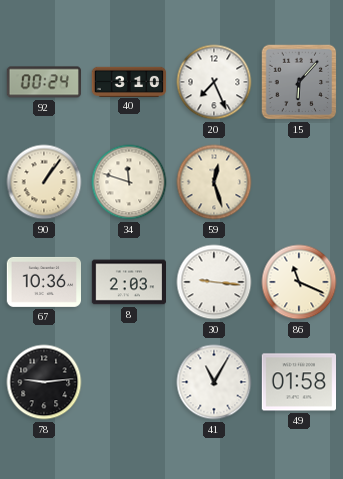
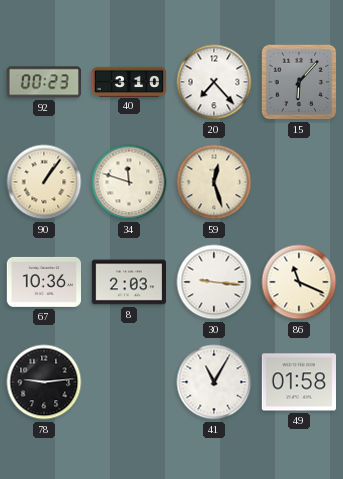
92: 00:24 -> 00:23 (43, 82)
20: 7:26 -> 7:23 (214, 82)
